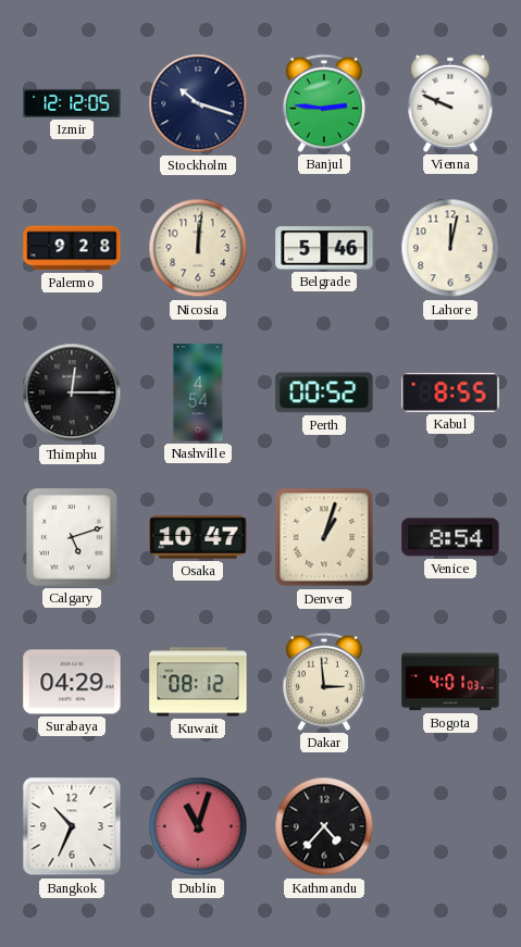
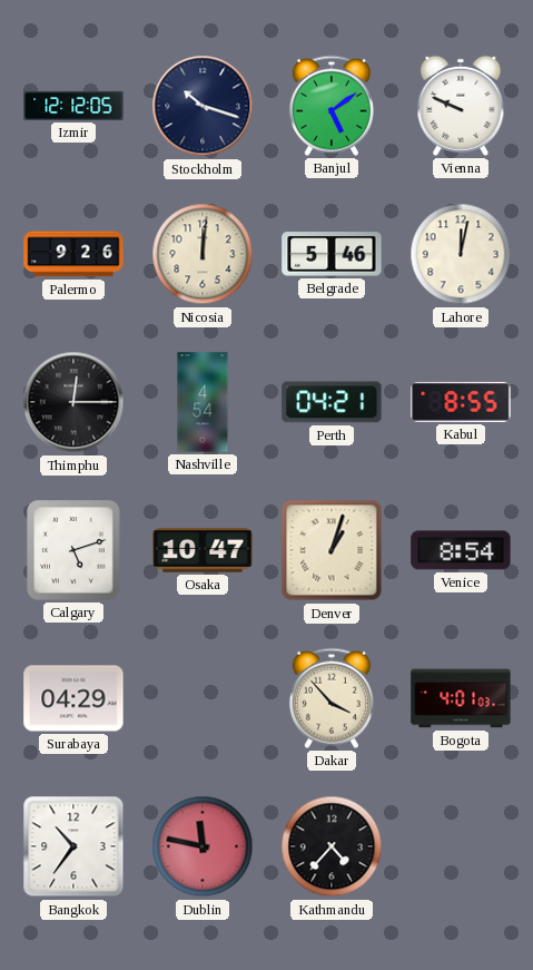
Banjul: 2:46 -> 5:09 (332, 106)
Palermo: 9:28 -> 9:26 (73, 254)
Perth: 00:52 -> 04:21 (332, 402)
Kuwait: 08:12 -> none (198, 682)
Dakar: 2:59 -> 3:53 (332, 698)
Bangkok: 10:34 -> 10:36 (73, 846)
Dublin: 11:03 -> 11:47 (203, 846)
